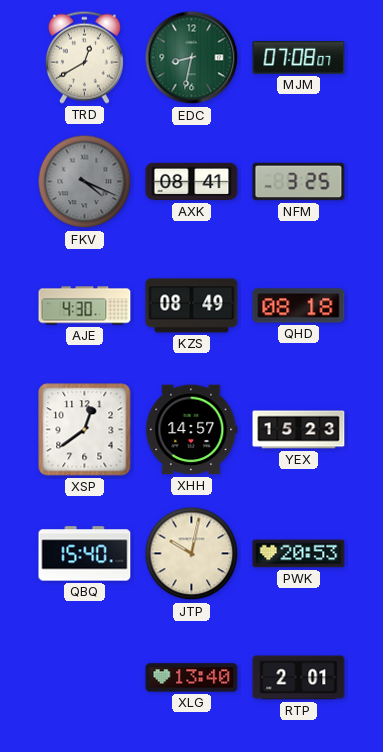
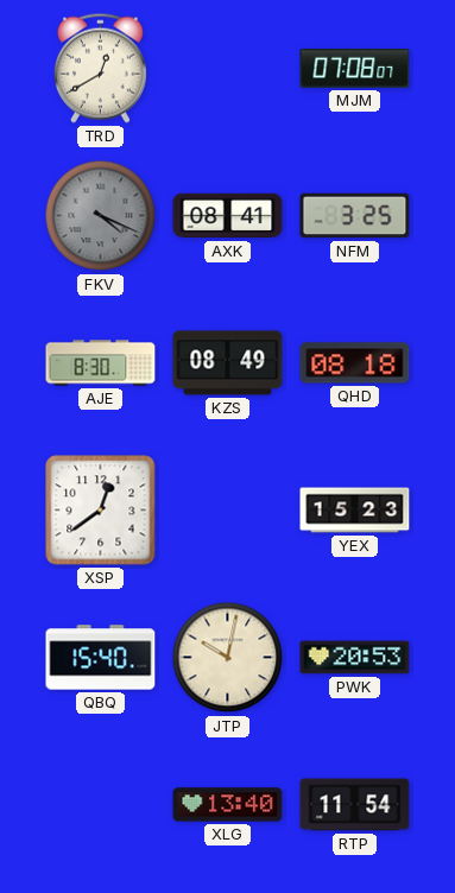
EDC: 8:32 -> none (192, 58)
AJE: 4:30 -> 8:30 (101, 363)
XHH: 14:57 -> none (192, 430)
RTP: 2:01 -> 11:54 (355, 805)
